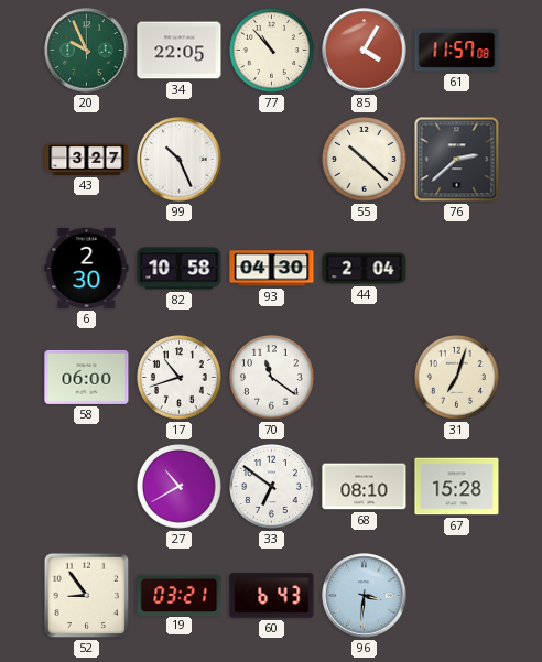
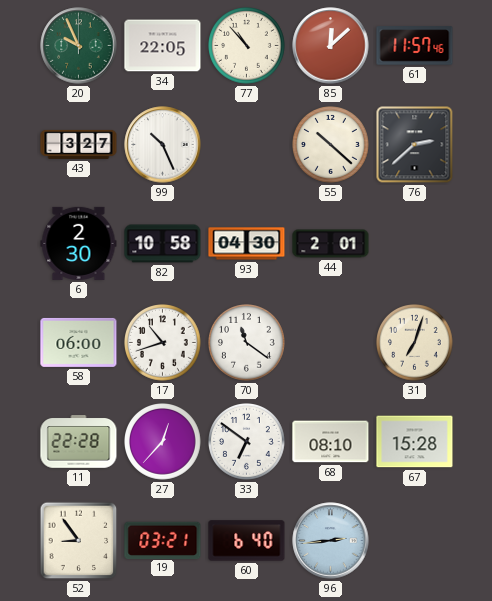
85: 4:05 -> 12:08 (331, 46)
61: 11:57:08 -> 11:57:46 (415, 46)
44: 2:04 -> 2:01 (331, 244)
11: none -> 22:28 (79, 442)
27: 10:40 -> 12:37 (163, 442)
60: 6:43 -> 6:40 (247, 541)
96: 3:31 -> 2:44 (331, 541)
